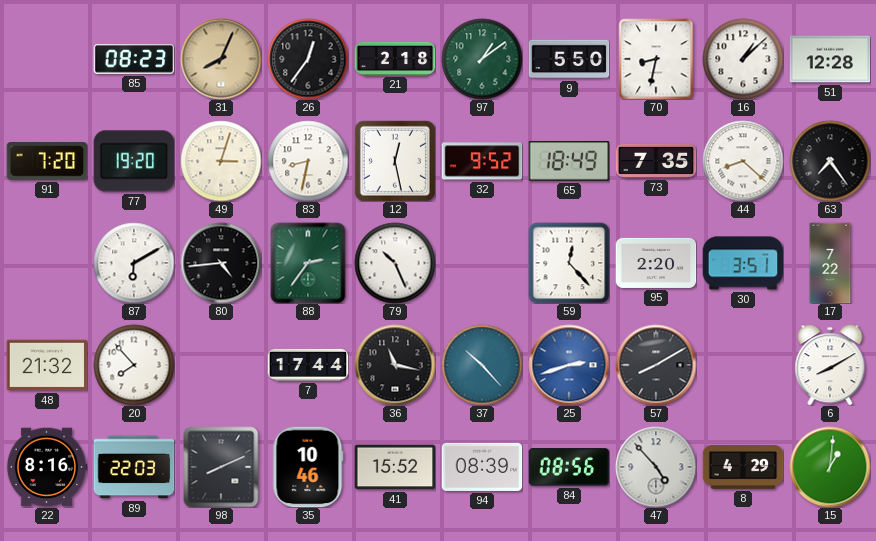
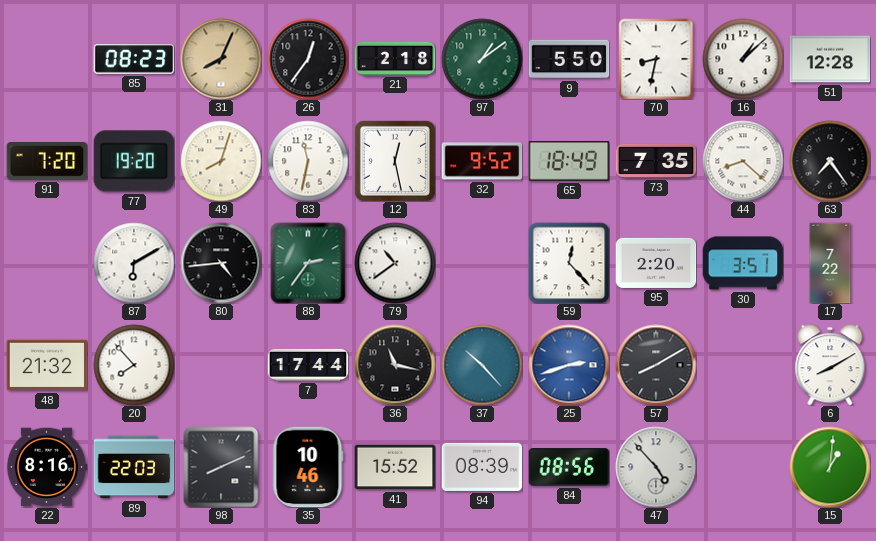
49: 3:03 -> 8:03 (221, 161)
83: 8:32 -> 11:32 (308, 161)
79: 10:26 -> 10:39 (395, 263)
8: 4:29 -> none (743, 467)
